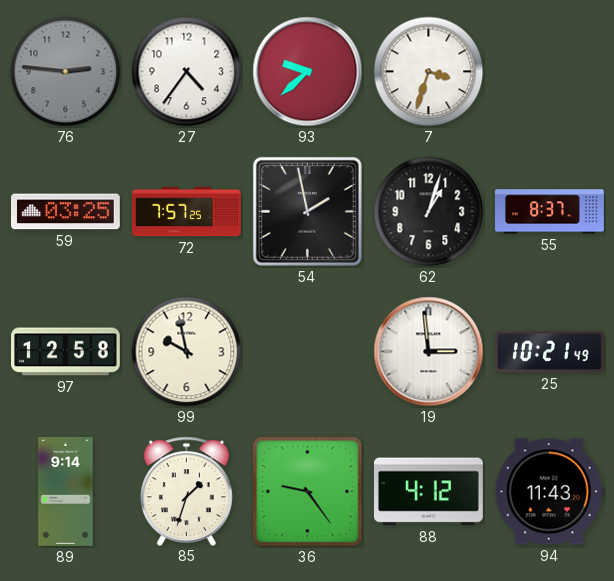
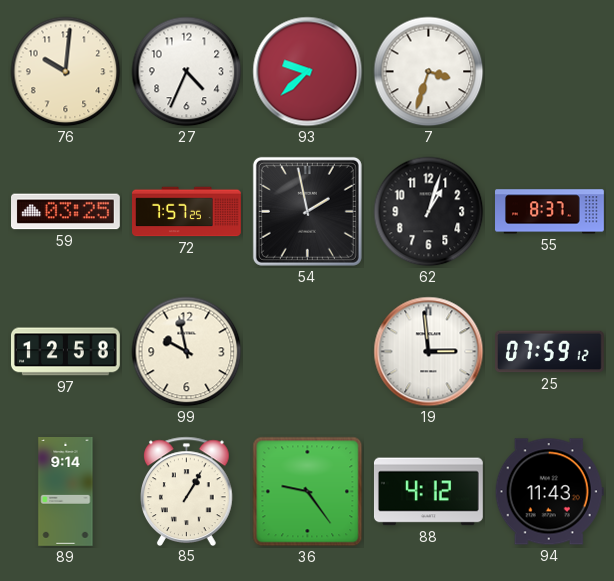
76: 2:46 -> 10:01 (66, 72)
76 dial: grey -> cream (66, 72)
27: 4:36 -> 4:34 (187, 72)
25: 10:21 -> 07:59 (550, 352)
85: 1:33 -> 1:05 (187, 491)
